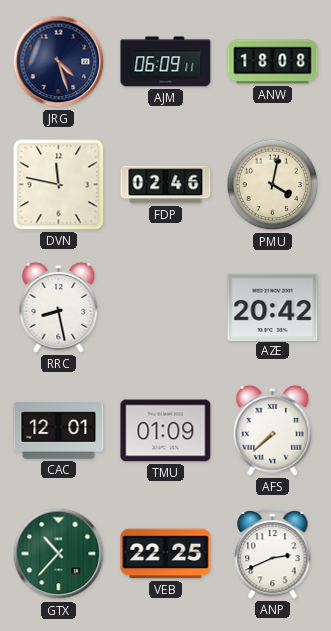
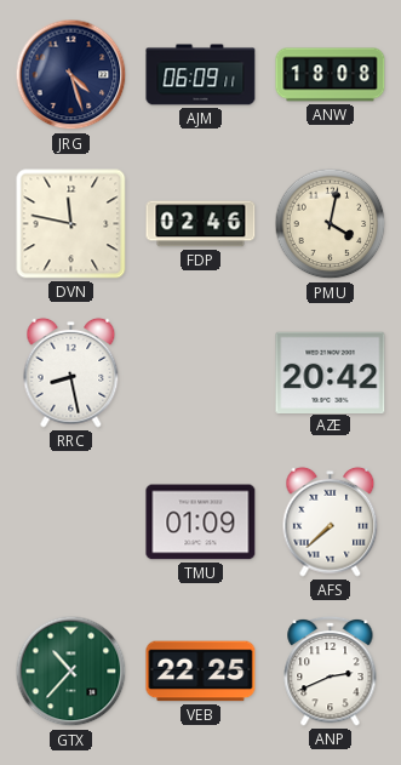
CAC: 12:01 -> none (59, 431)
